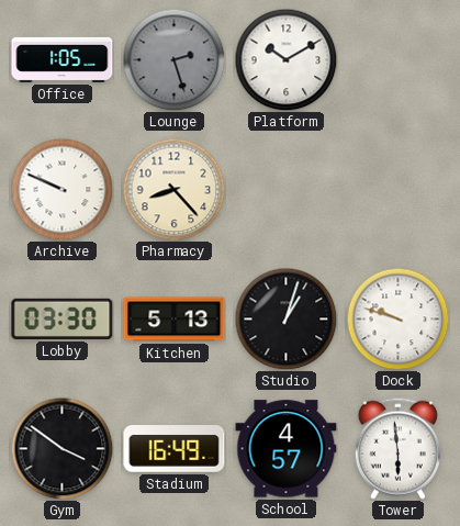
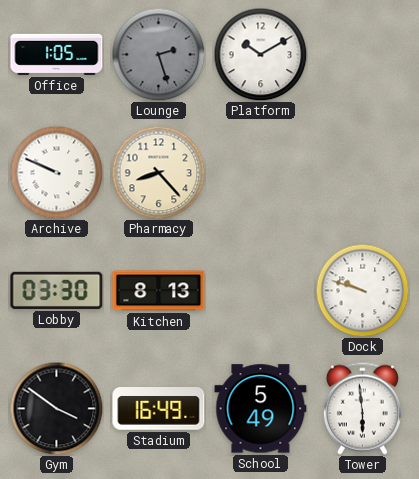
Kitchen: 5:13 -> 8:13 (159, 291)
Studio: 1:03 -> none (285, 318)
School: 4:57 -> 5:49 (261, 409)
